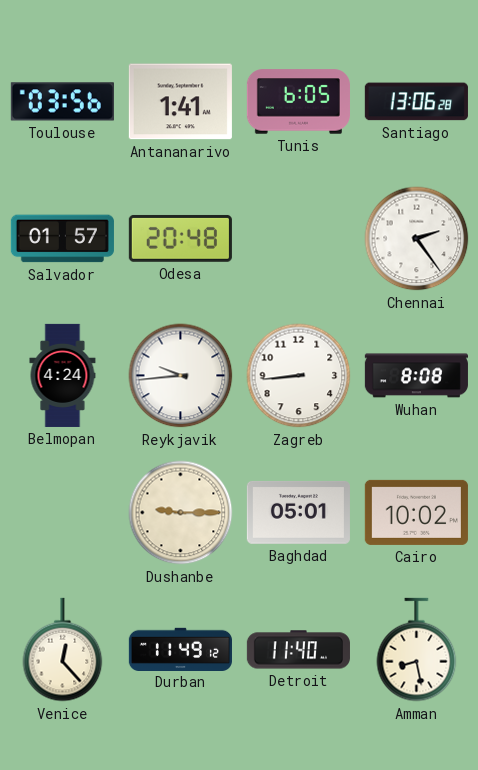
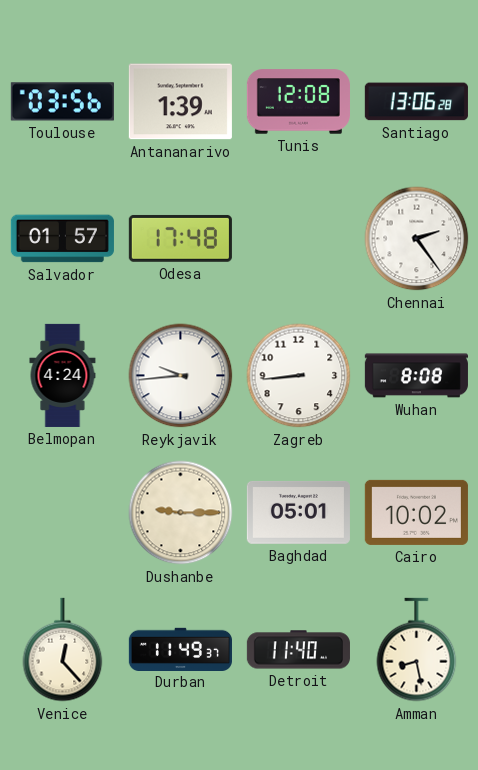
Antananarivo: 1:41 -> 1:39 (180, 102)
Tunis: 6:05 -> 12:08 (298, 102)
Odesa: 20:48 -> 17:48 (180, 238)
Durban: 11:49:12 -> 11:49:37 (180, 649)
